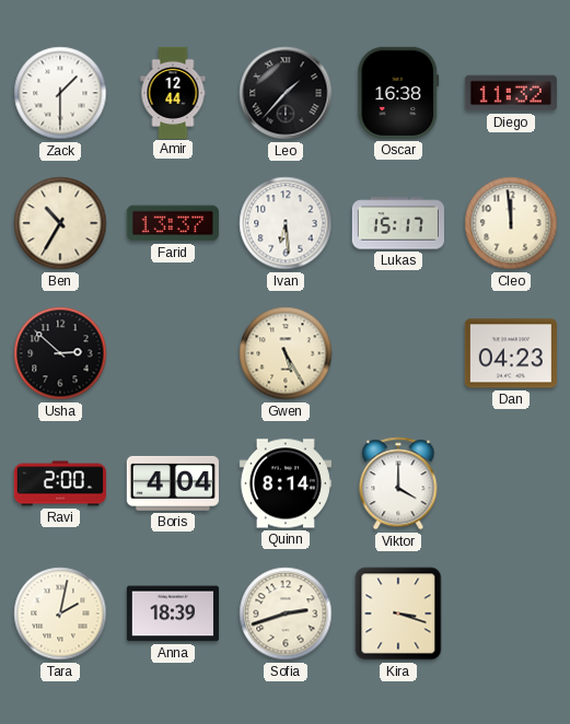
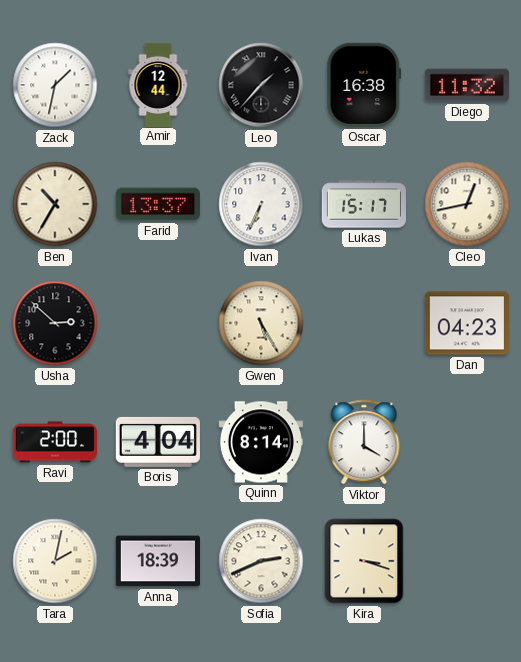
Zack: 1:30 -> 1:32 (55, 85)
Ivan: 6:29 -> 6:34 (261, 204)
Cleo: 11:59 -> 12:43 (467, 204)
Sofia: 2:42 -> 2:41 (261, 561)
